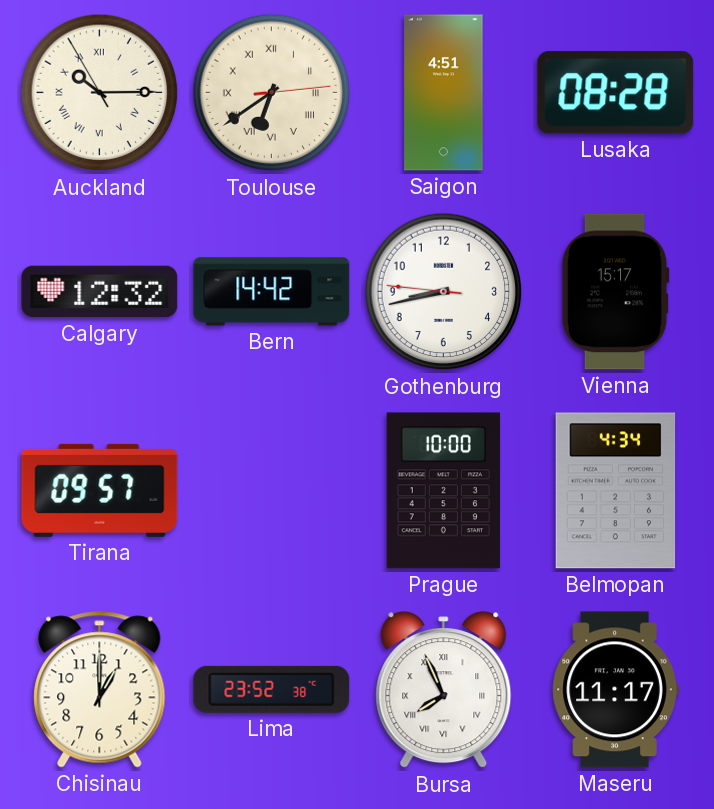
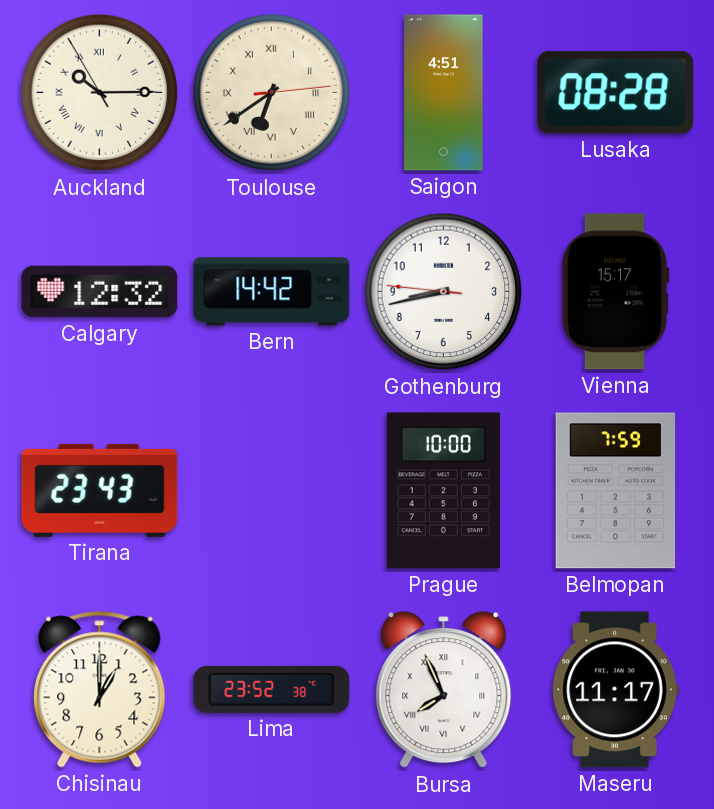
Tirana: 09:57 -> 23:43 (100, 490)
Belmopan: 4:34 -> 7:59 (616, 491)
